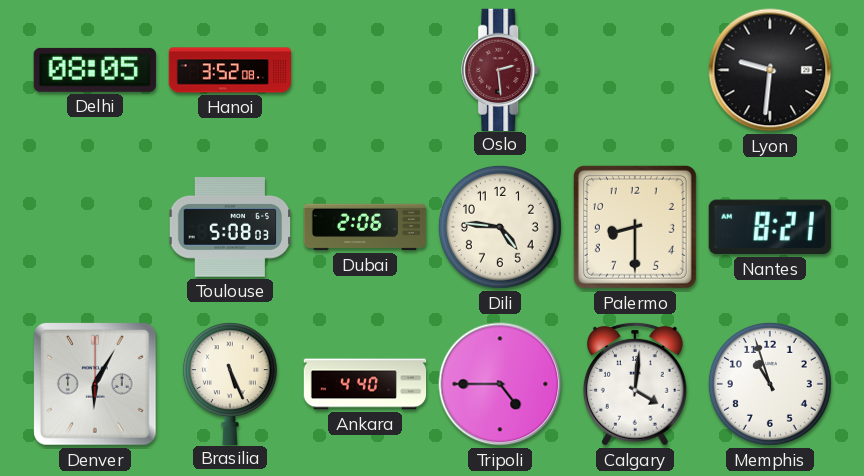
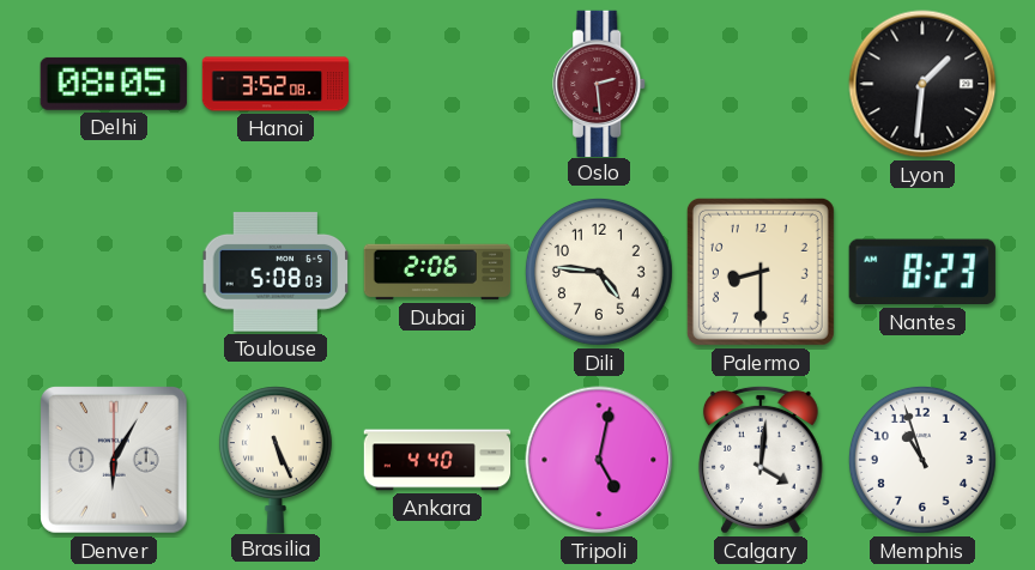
Lyon: 9:31 -> 1:31 (922, 84)
Nantes: 8:21 -> 8:23 (922, 272)
Tripoli: 4:45 -> 5:02 (599, 460)
